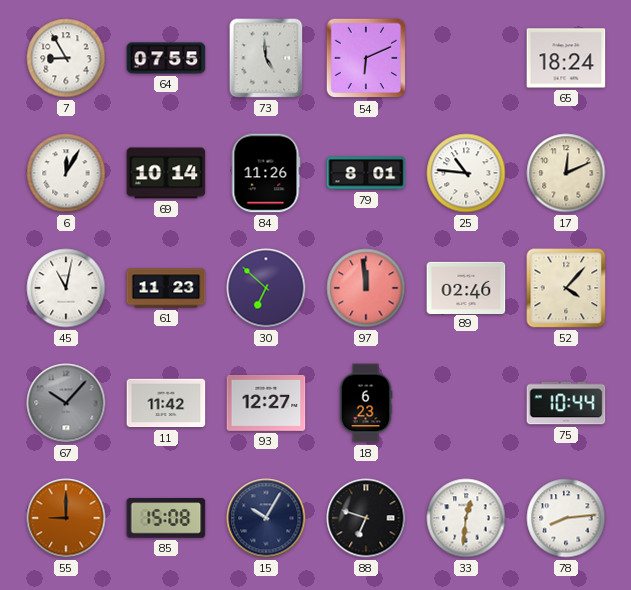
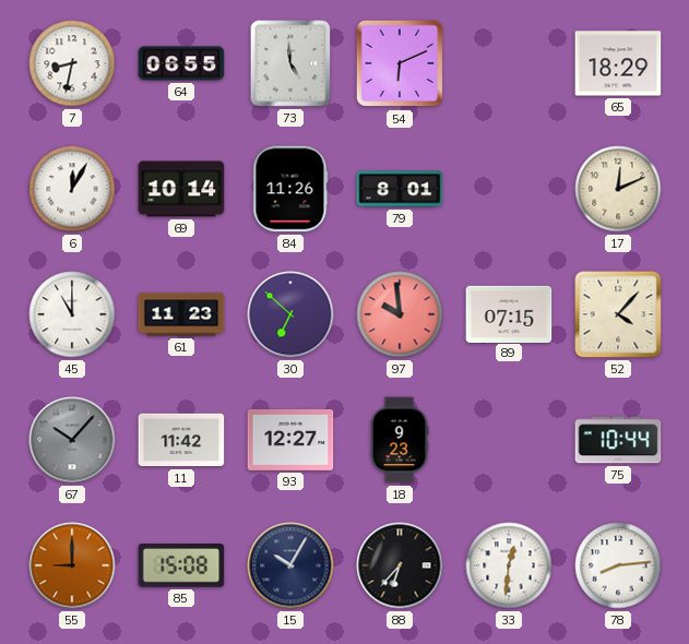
7: 8:55 -> 8:32 (72, 63)
64: 07:55 -> 06:55 (181, 63)
65: 18:24 -> 18:29 (618, 63)
25: 10:46 -> none (466, 173)
45: 11:02 -> 11:00 (72, 314)
97: 11:59 -> 9:59 (400, 314)
89: 02:46 -> 07:15 (509, 313)
18: 6:23 -> 9:23 (400, 440)
88: 6:48 -> 6:37 (400, 565)
